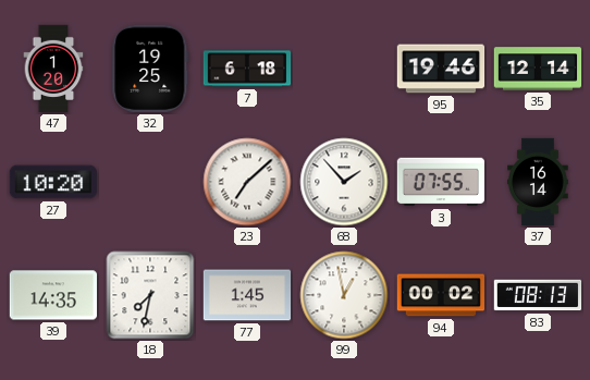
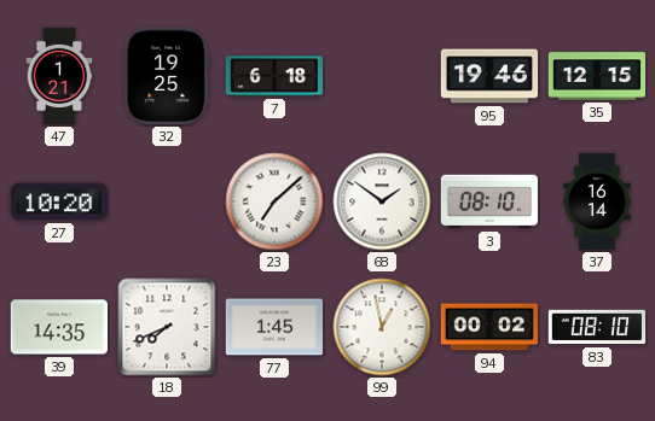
47: 1:20 -> 1:21 (59, 76)
35: 12:14 -> 12:15 (597, 76)
68: 1:53 -> 1:51 (382, 201)
3: 07:55 -> 08:10 (488, 201)
18: 7:32 -> 7:41 (167, 327)
83: 08:13 -> 08:10 (597, 327)
